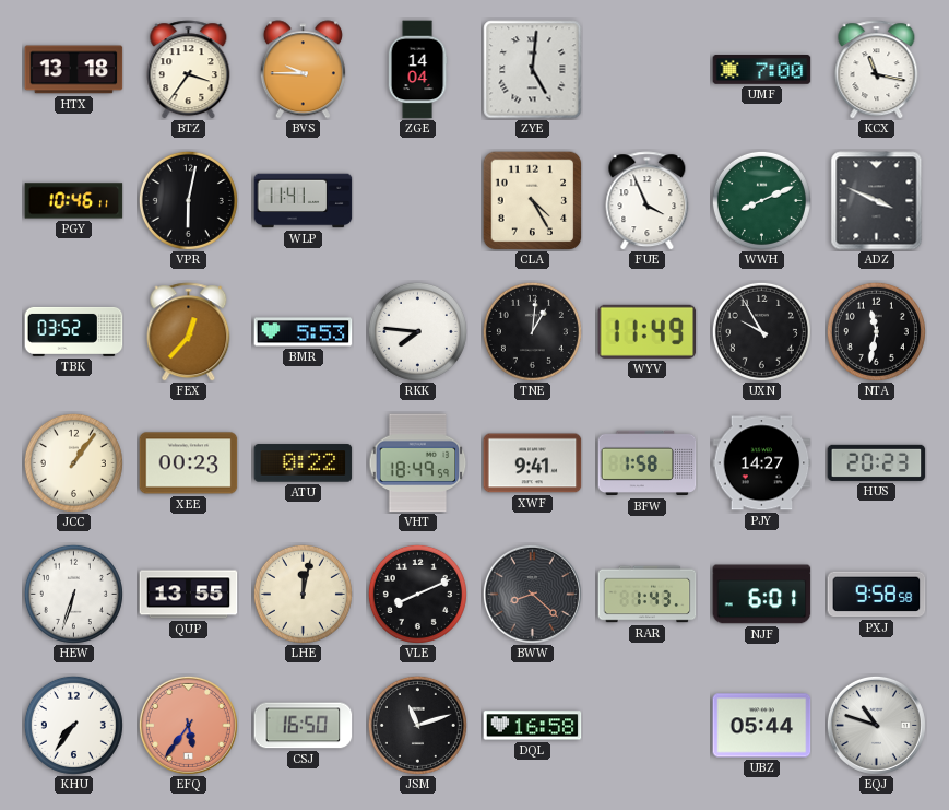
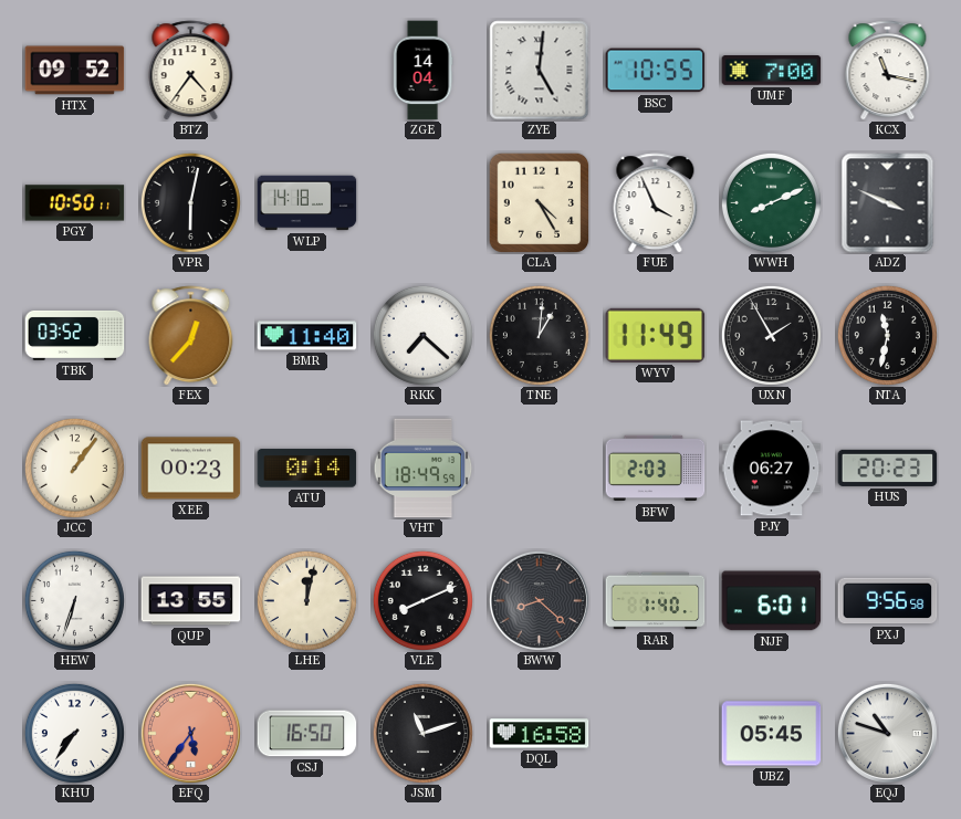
HTX: 13:18 -> 09:52 (75, 71)
BTZ: 3:36 -> 4:36 (191, 71)
BVS: 9:45 -> none (303, 70)
BSC: none -> 10:55 (656, 71)
PGY: 10:46 -> 10:50 (75, 203)
WLP: 11:41 -> 14:18 (307, 203)
BMR: 5:53 -> 11:40 (307, 336)
RKK: 7:46 -> 7:22 (422, 335)
UXN: 9:55 -> 1:55 (771, 335)
ATU: 0:22 -> 0:14 (307, 469)
XWF: 9:41 -> none (533, 463)
BFW: 1:58 -> 2:03 (656, 469)
PJY: 14:27 -> 06:27 (772, 469)
RAR: 1:43 -> 1:40 (656, 601)
PXJ: 9:58 -> 9:56 (888, 601)
UBZ: 05:44 -> 05:45 (772, 734)
